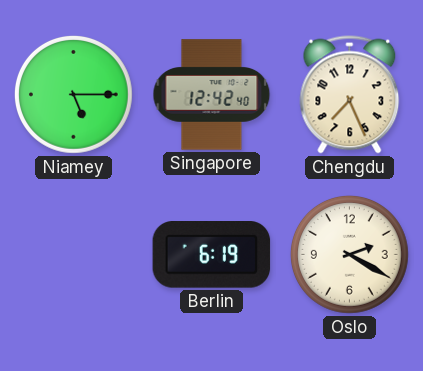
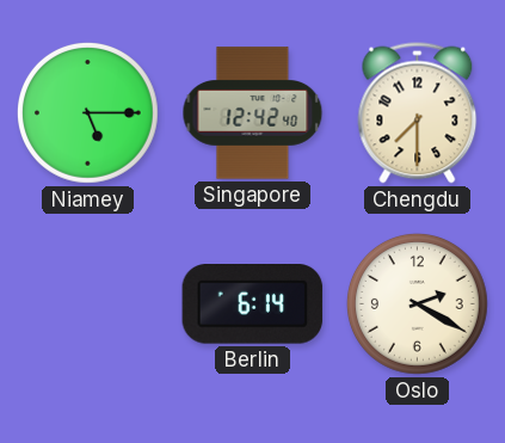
Chengdu: 7:26 -> 7:30 (418, 113)
Berlin: 6:19 -> 6:14 (253, 304)
